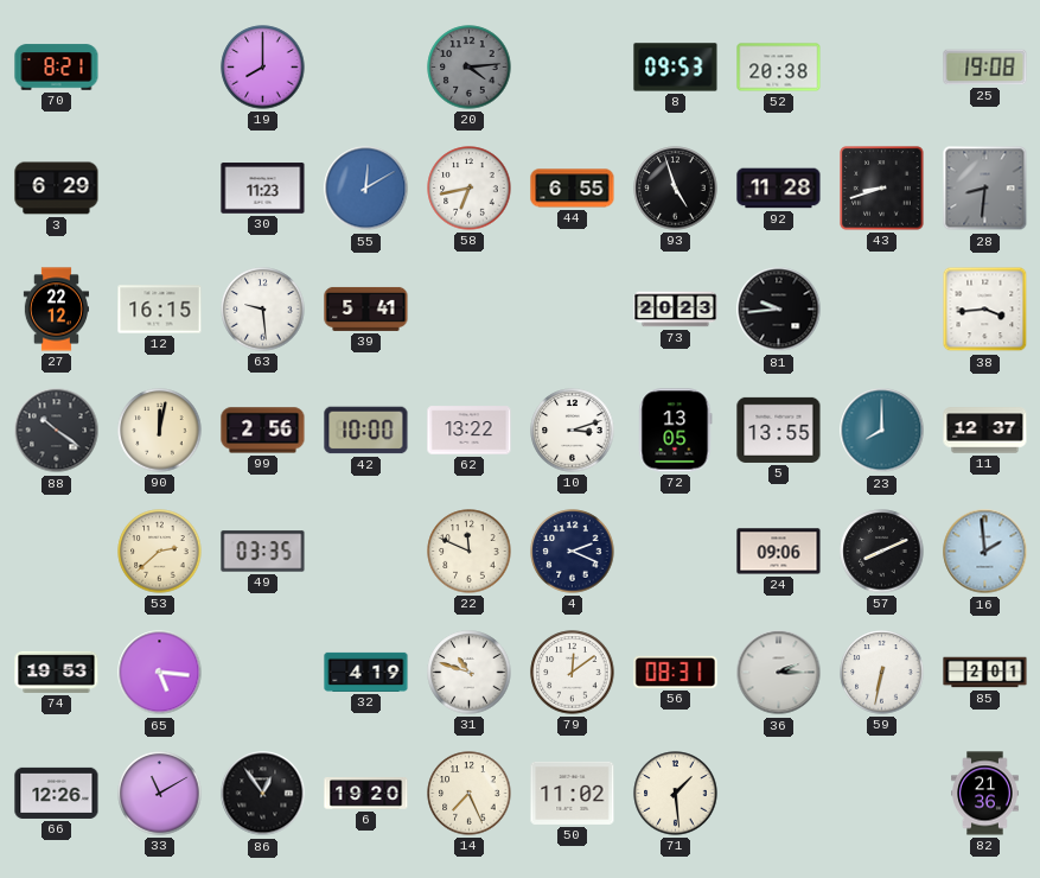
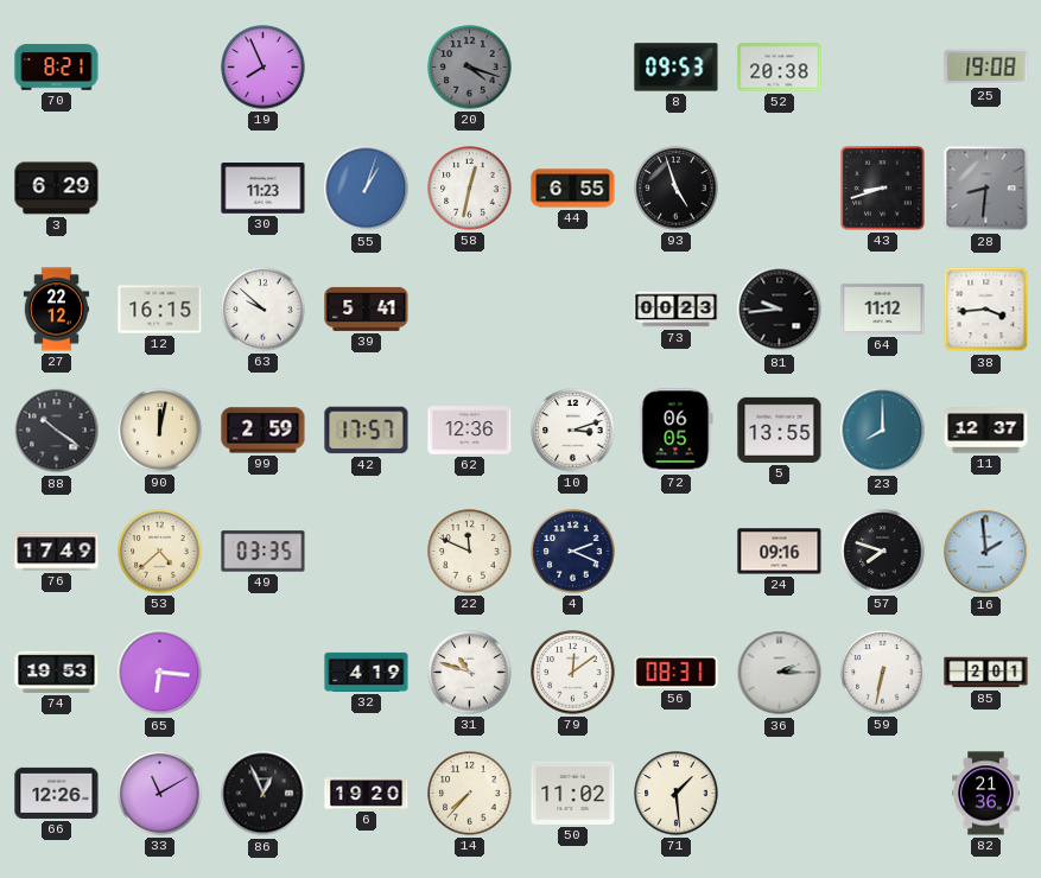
19: 8:00 -> 7:56 (264, 68)
20: 4:14 -> 4:18 (470, 68)
55: 12:10 -> 1:03 (367, 189)
58: 6:43 -> 12:32 (470, 189)
92: 11:28 -> none (779, 189)
63: 9:29 -> 9:52 (264, 310)
73: 20:23 -> 00:23 (677, 310)
64: none -> 11:12 (883, 308)
99: 2:56 -> 2:59 (264, 431)
42: 10:00 -> 17:57 (367, 431)
62: 13:22 -> 12:36 (470, 431)
72: 13:05 -> 06:05 (677, 431)
76: none -> 17:49 (57, 552)
53: 2:38 -> 4:38 (160, 552)
24: 09:06 -> 09:16 (780, 552)
57: 8:11 -> 7:48 (883, 552)
65: 5:16 -> 6:16 (160, 673)
86: 12:54 -> 12:56 (264, 794)
14: 7:26 -> 7:37 (470, 794)
